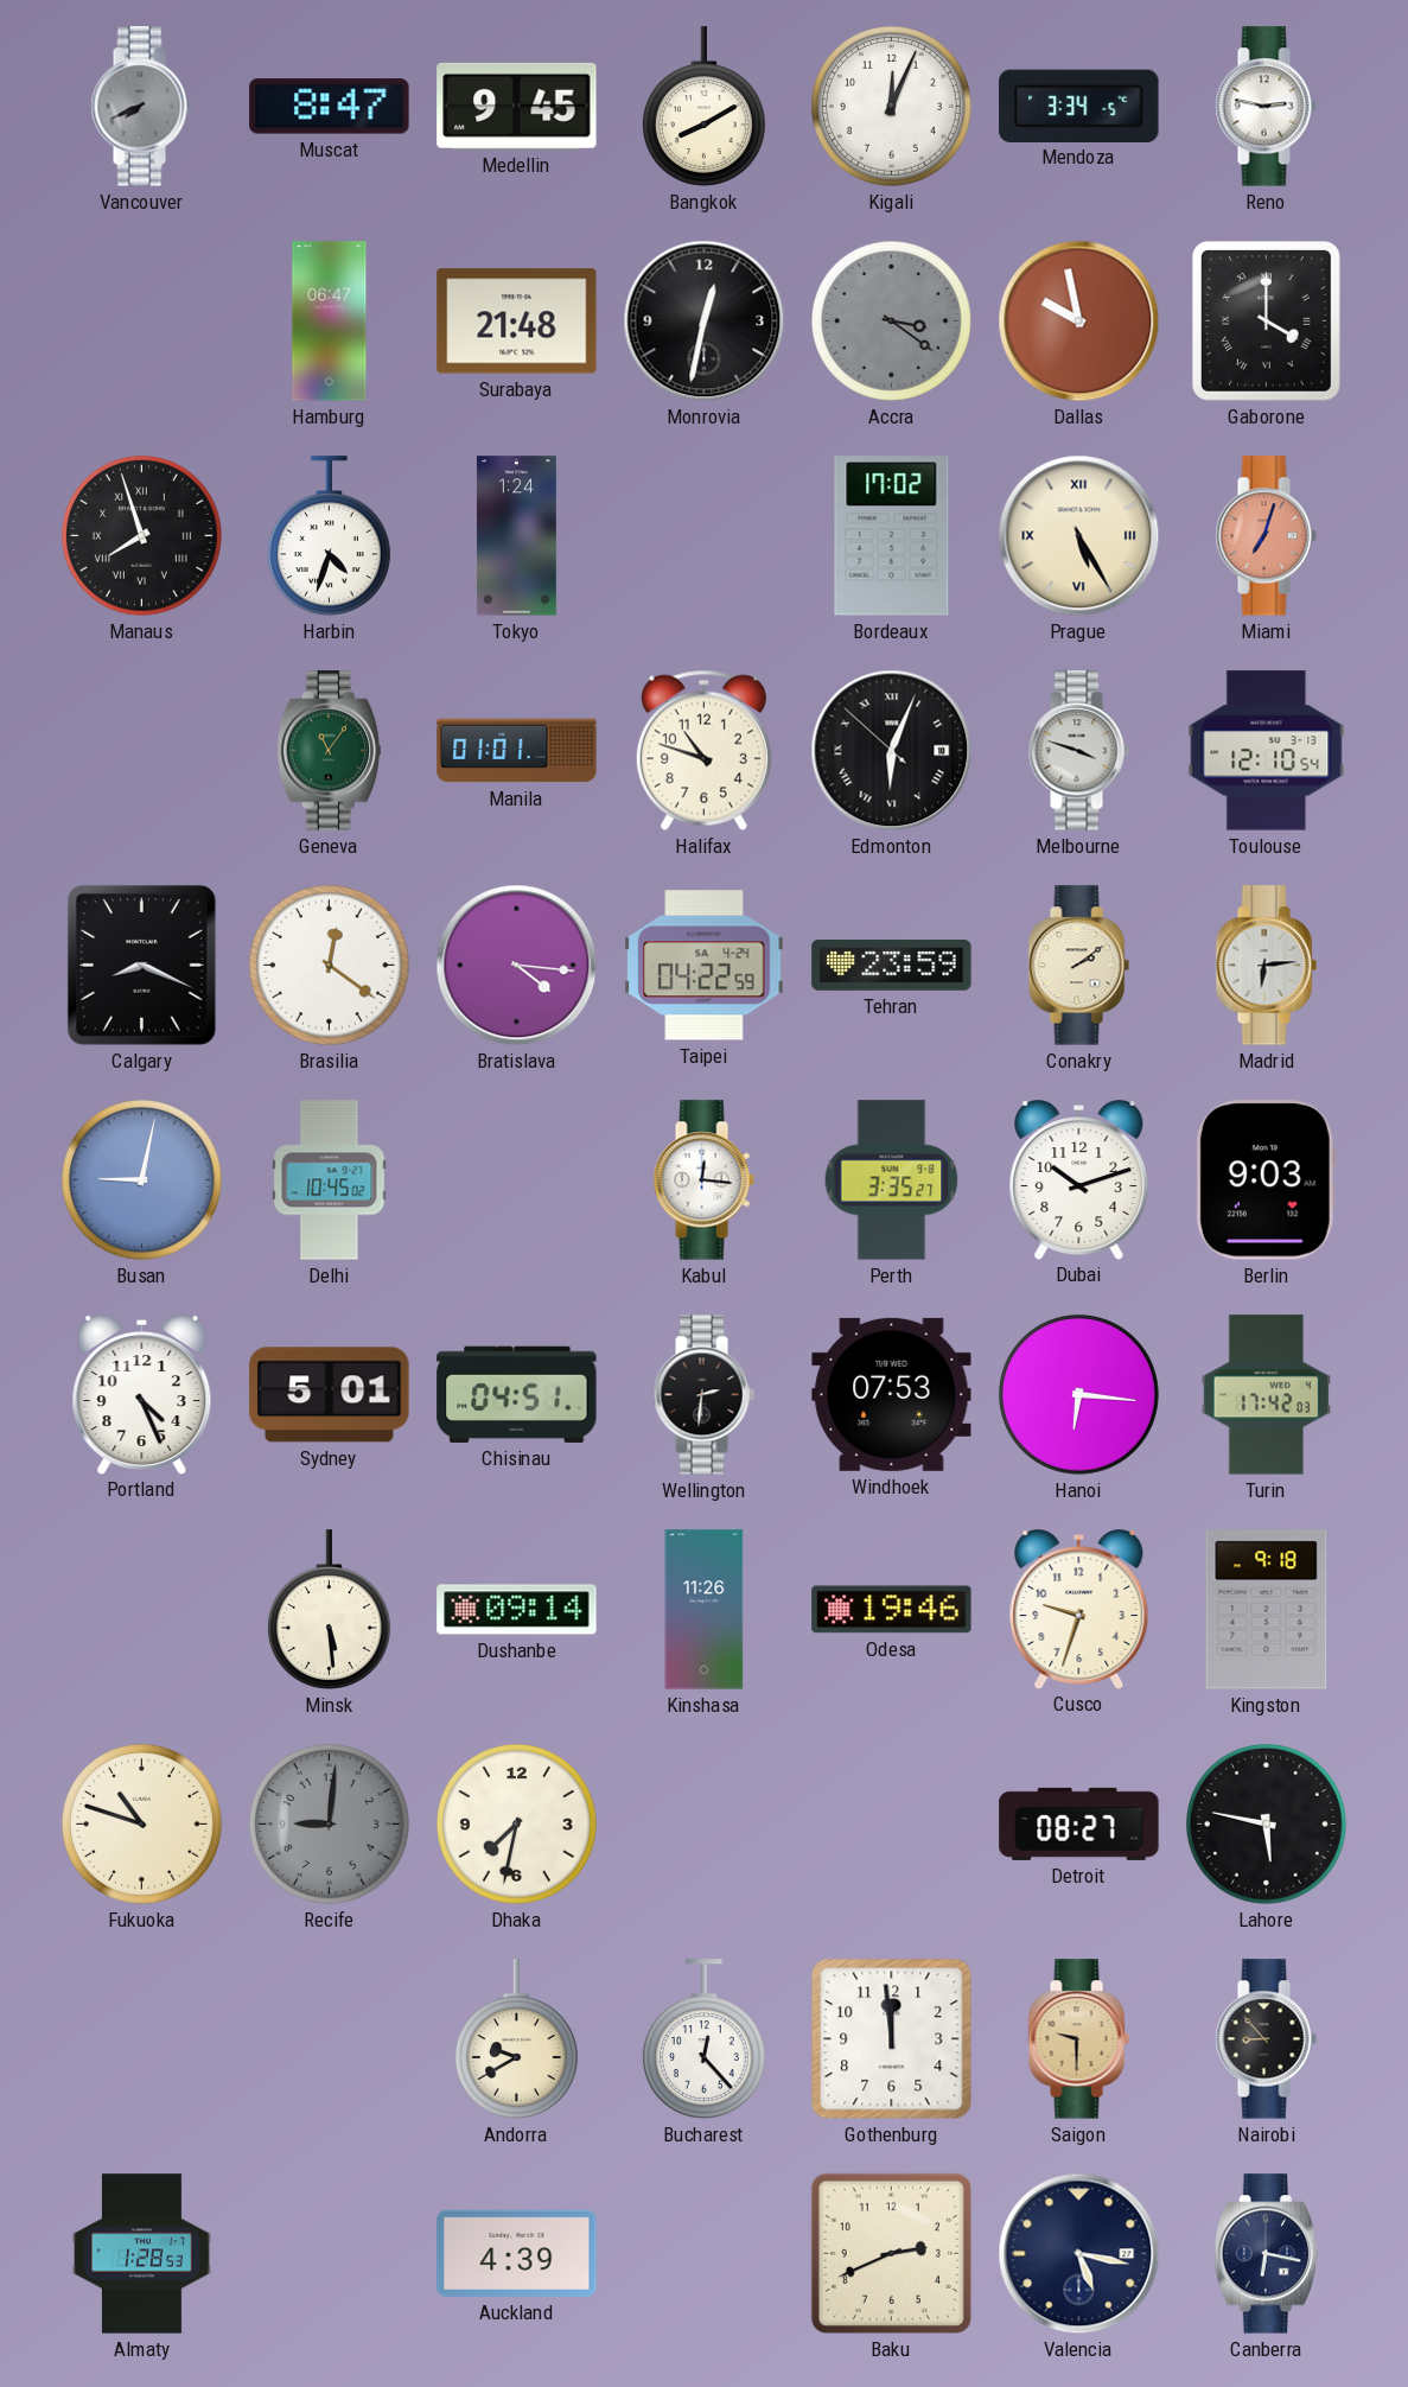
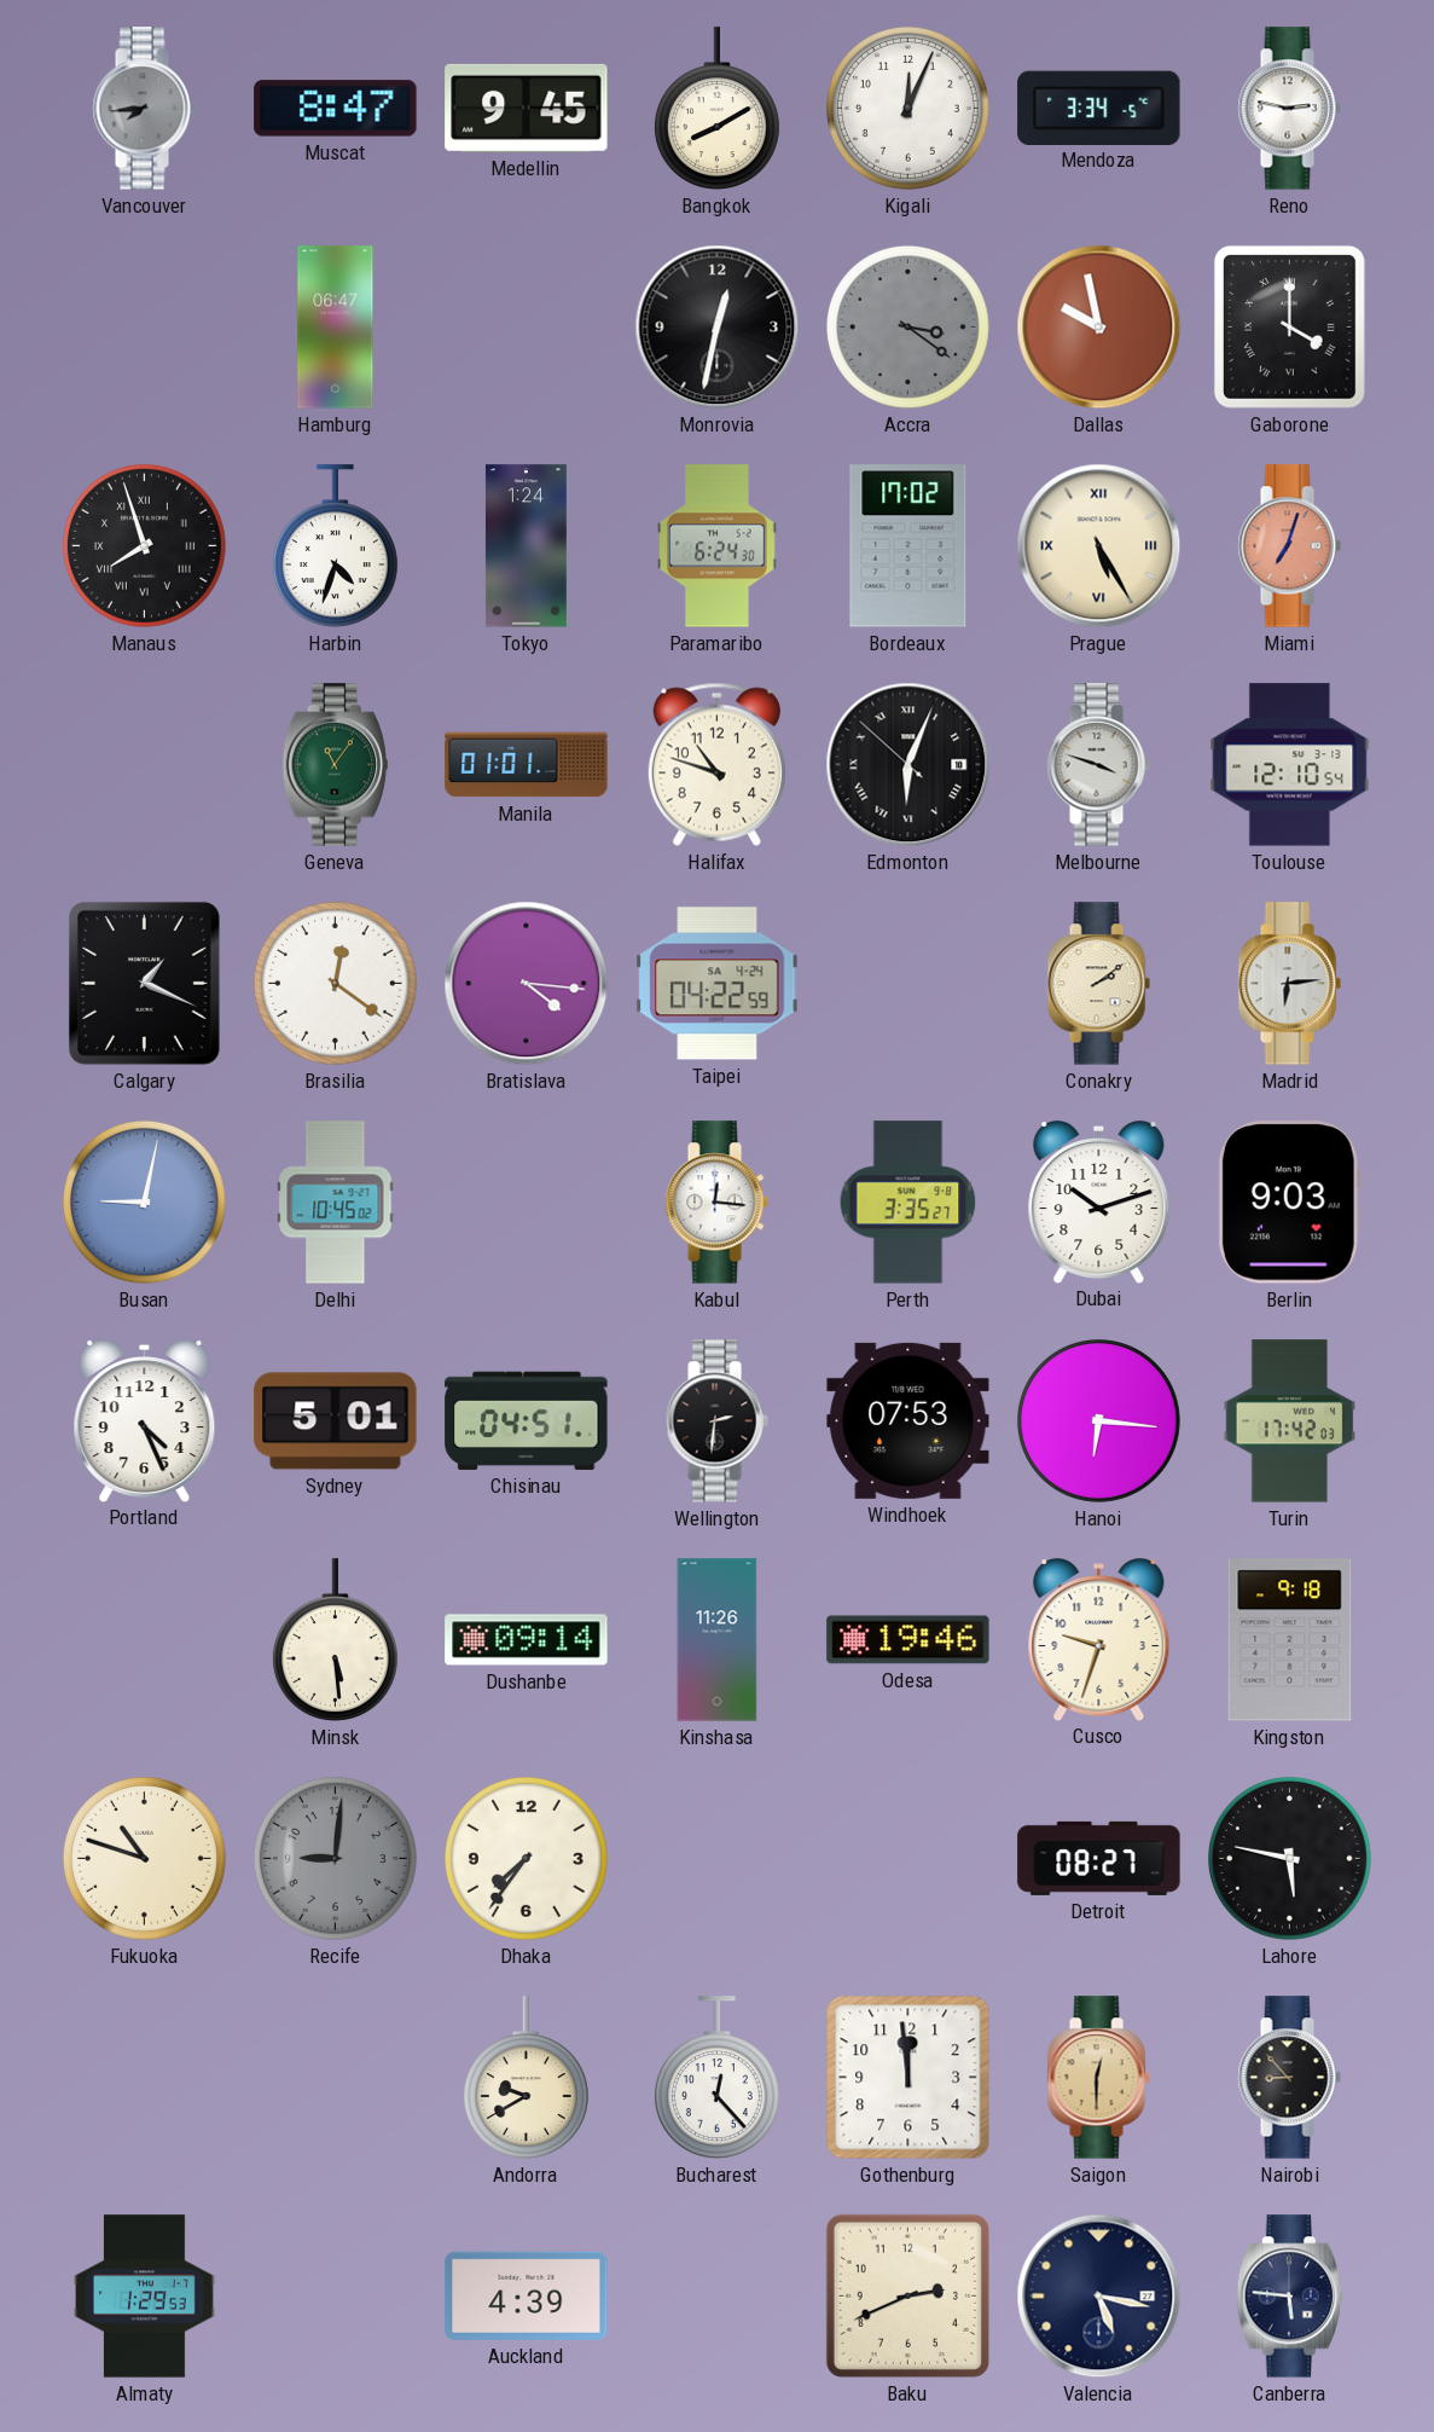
Vancouver: 7:41 -> 7:44 (144, 109)
Surabaya: 21:48 -> none (517, 322)
Paramaribo: none -> 6:24 (718, 546)
Calgary: 8:19 -> 1:19 (144, 983)
Tehran: 23:59 -> none (892, 965)
Dhaka: 7:32 -> 7:36 (526, 1858)
Saigon: 9:30 -> 12:30 (1098, 2078)
Almaty: 1:28 -> 1:29 (145, 2297)
Canberra: 6:17 -> 5:46 (1289, 2297)
